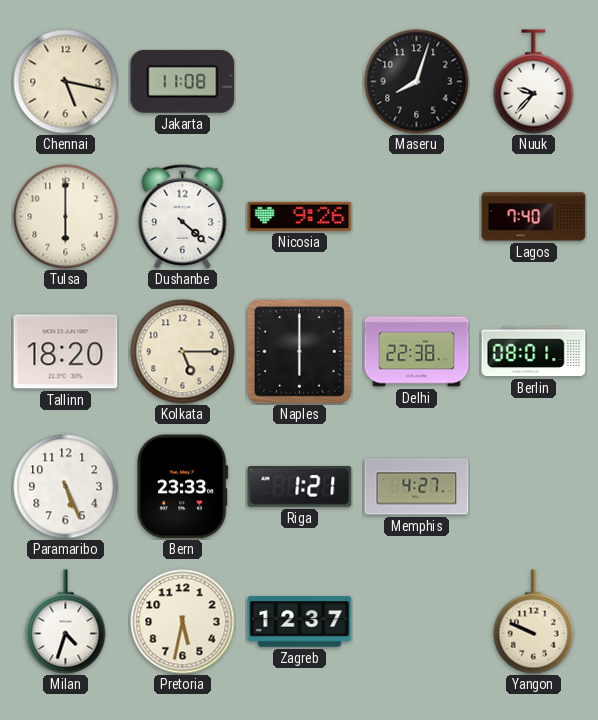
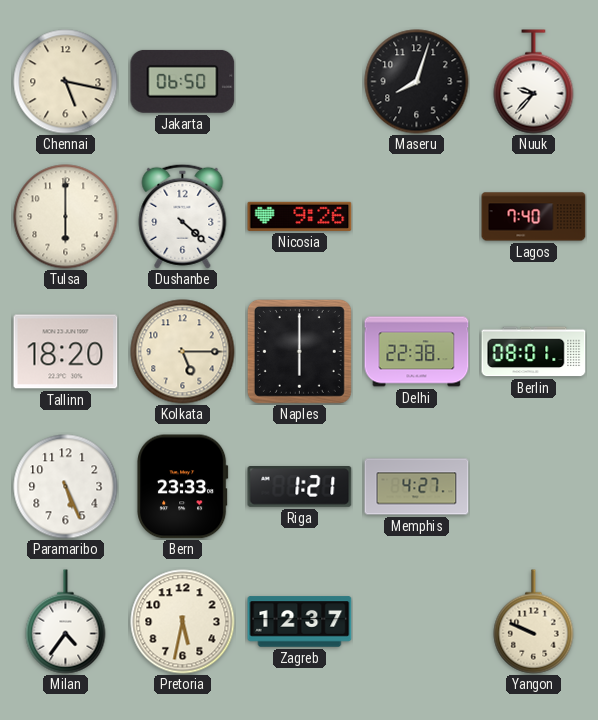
Jakarta: 11:08 -> 06:50 (183, 81)
Milan: 4:33 -> 4:36 (66, 622)
